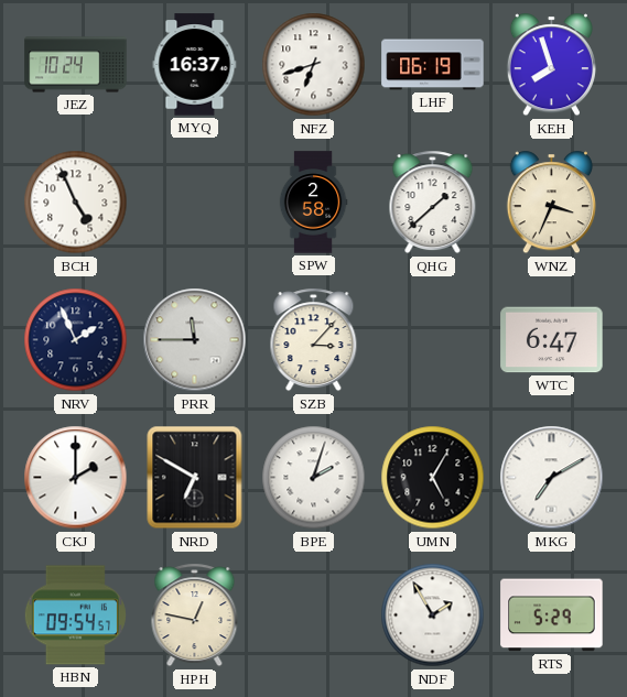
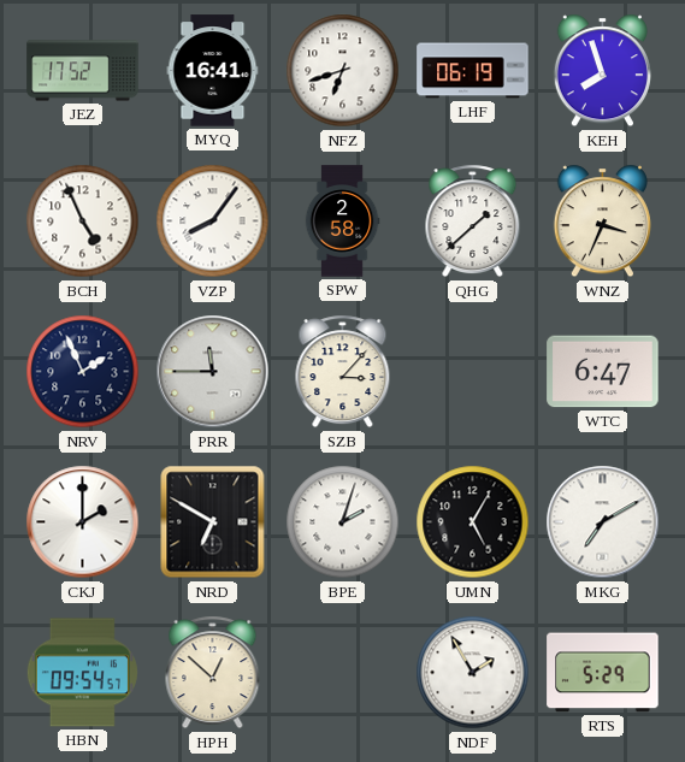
JEZ: 10:24 -> 17:52 (83, 71)
MYQ: 16:37 -> 16:41 (213, 71)
VZP: none -> 8:06 (213, 221)
HPH: 12:47 -> 12:52 (213, 673)
